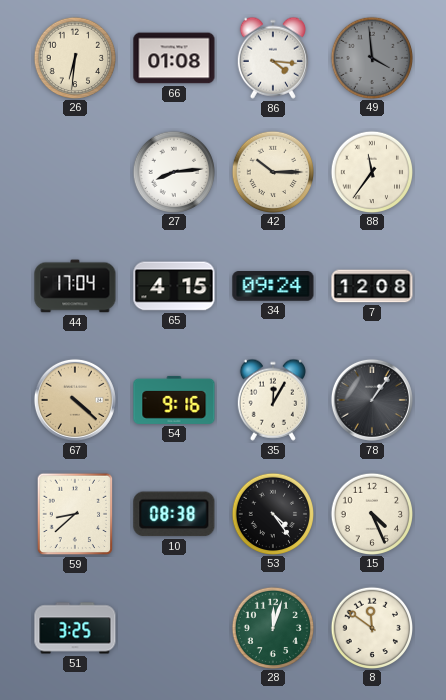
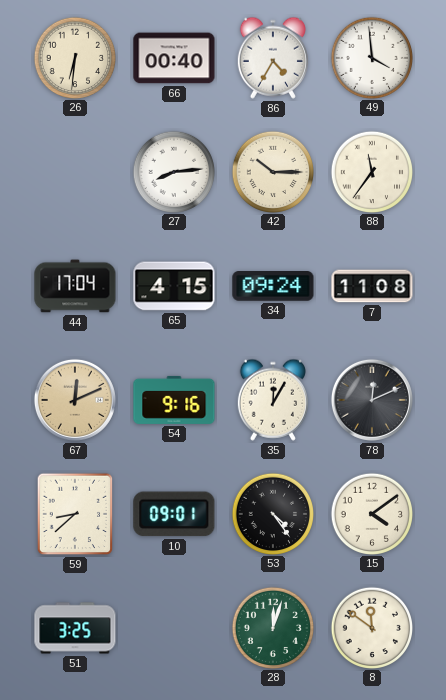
66: 01:08 -> 00:40 (174, 58)
86: 4:16 -> 4:35 (273, 58)
49 dial: grey -> white (371, 57)
7: 12:08 -> 11:08 (372, 286)
67: 4:22 -> 12:11 (75, 400)
78: 1:06 -> 12:11 (372, 400)
10: 08:38 -> 09:01 (174, 514)
15: 4:26 -> 4:09 (371, 513)
